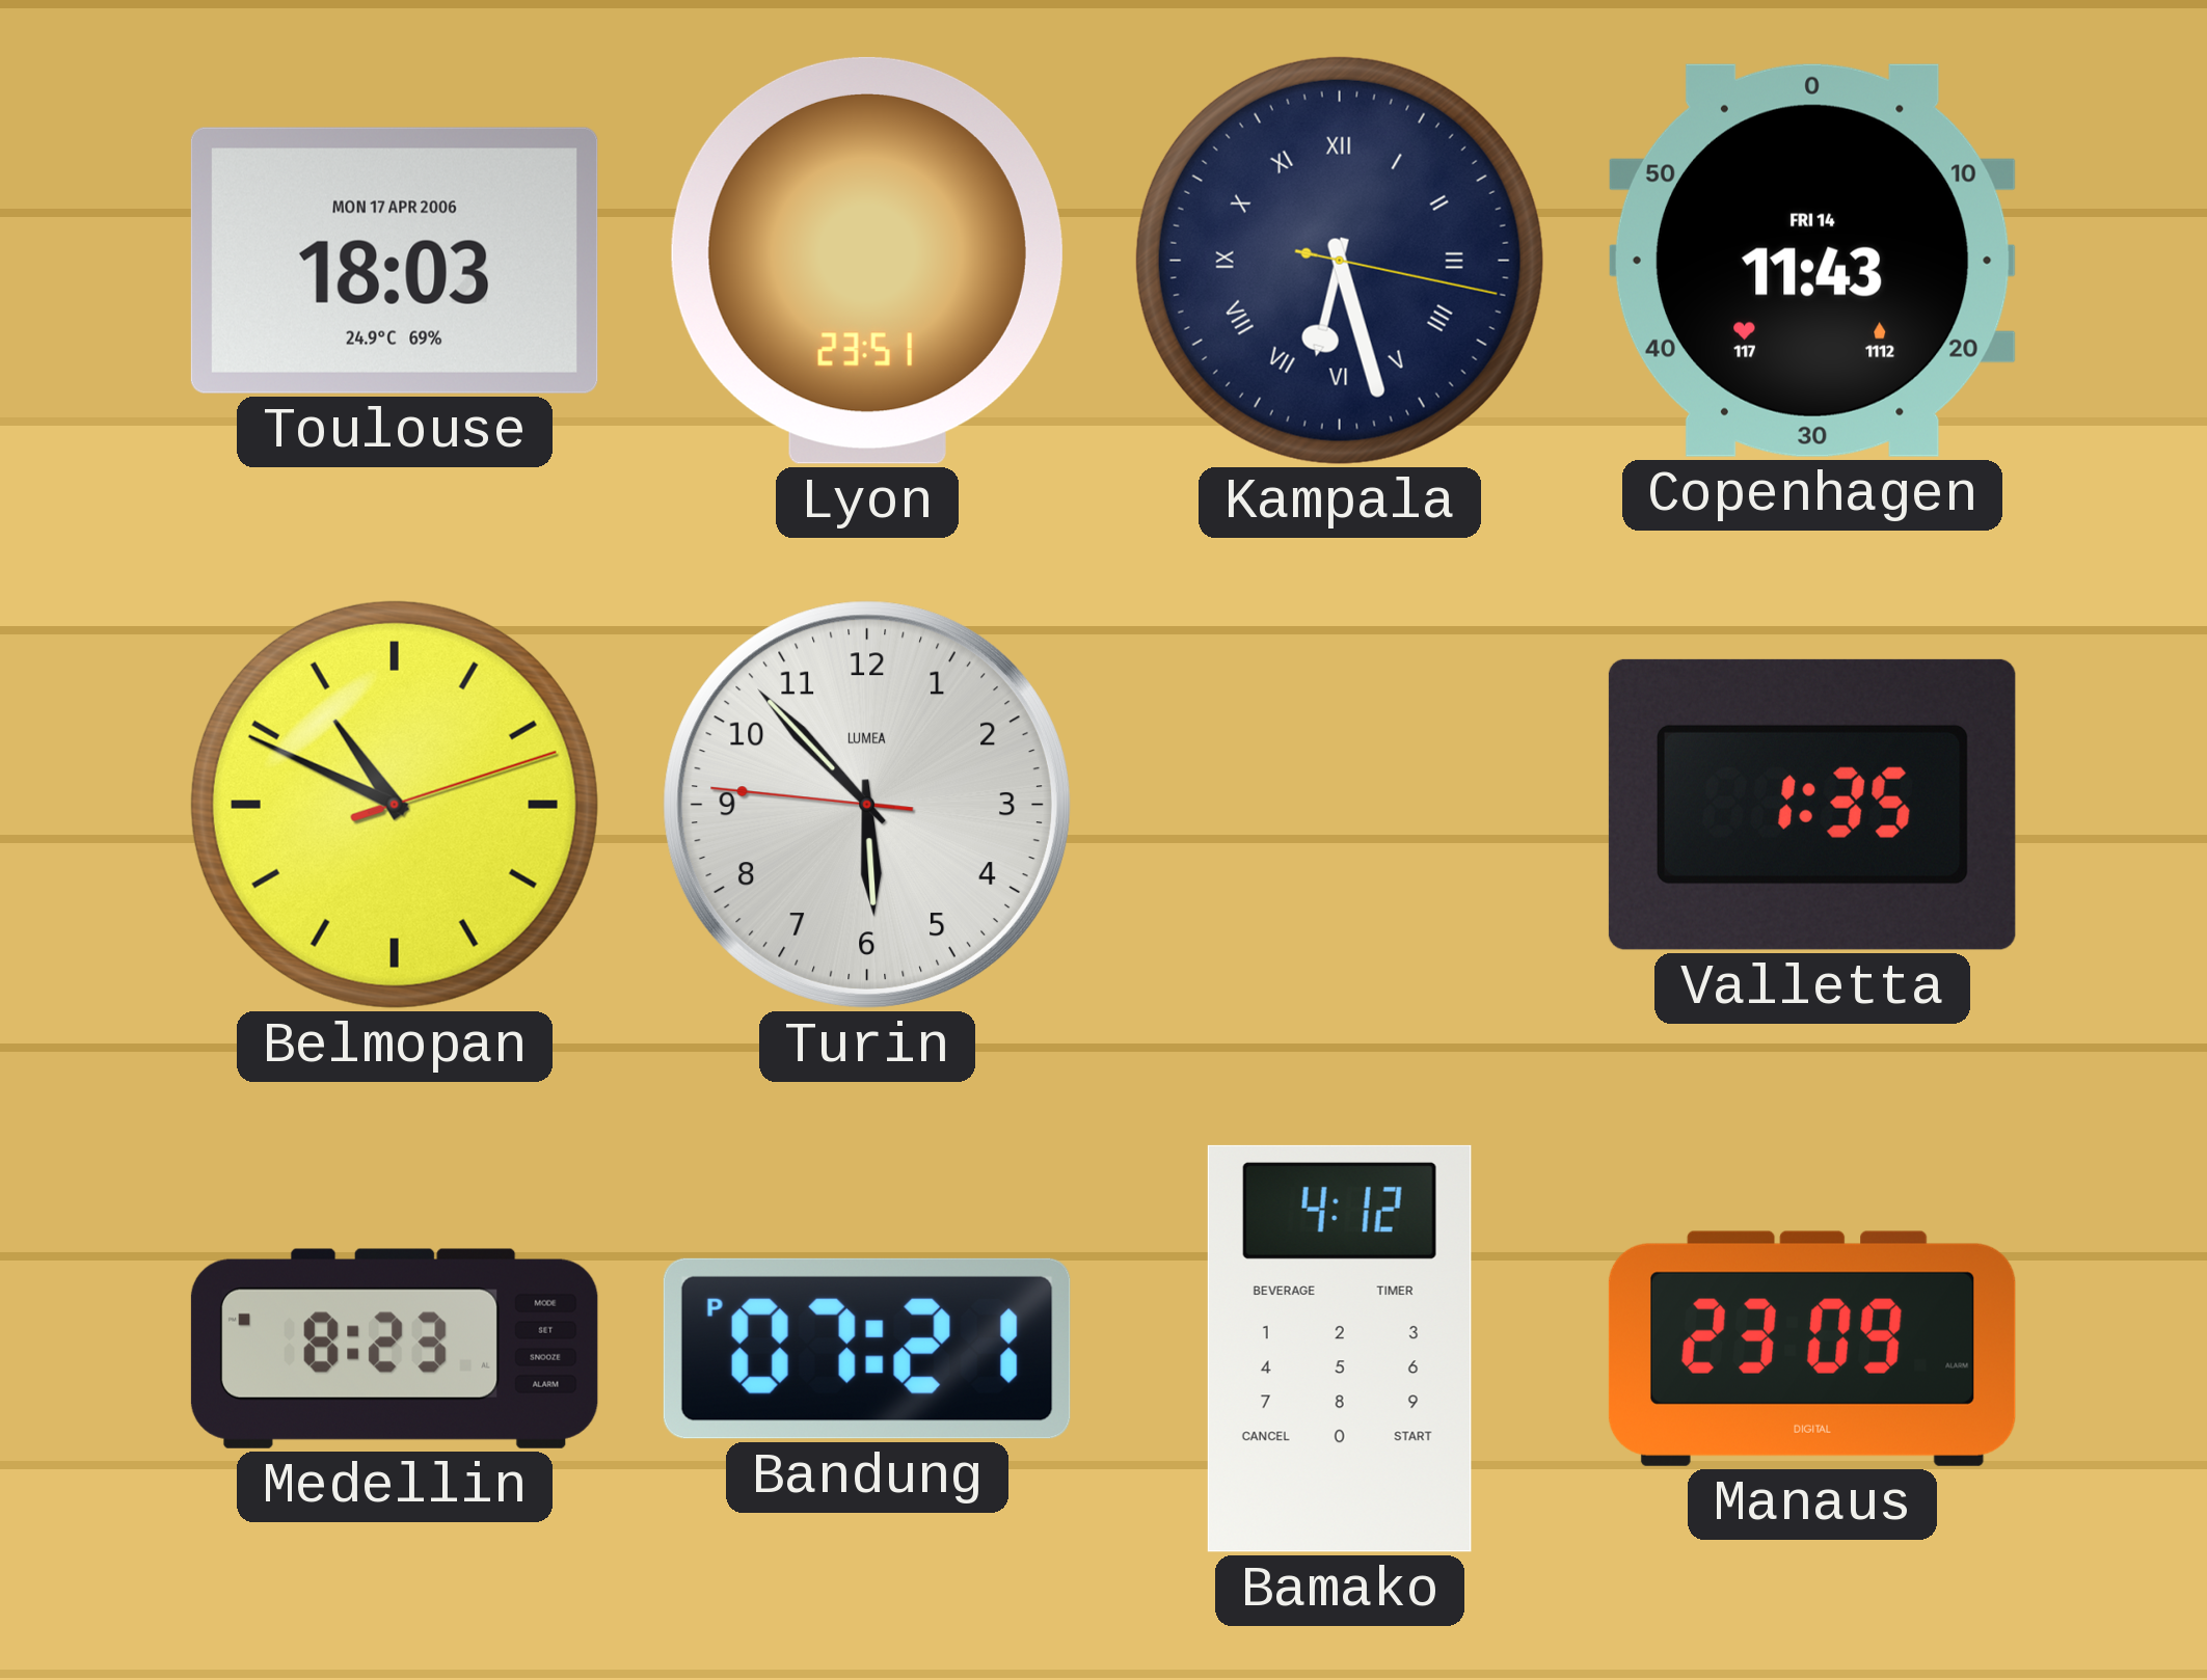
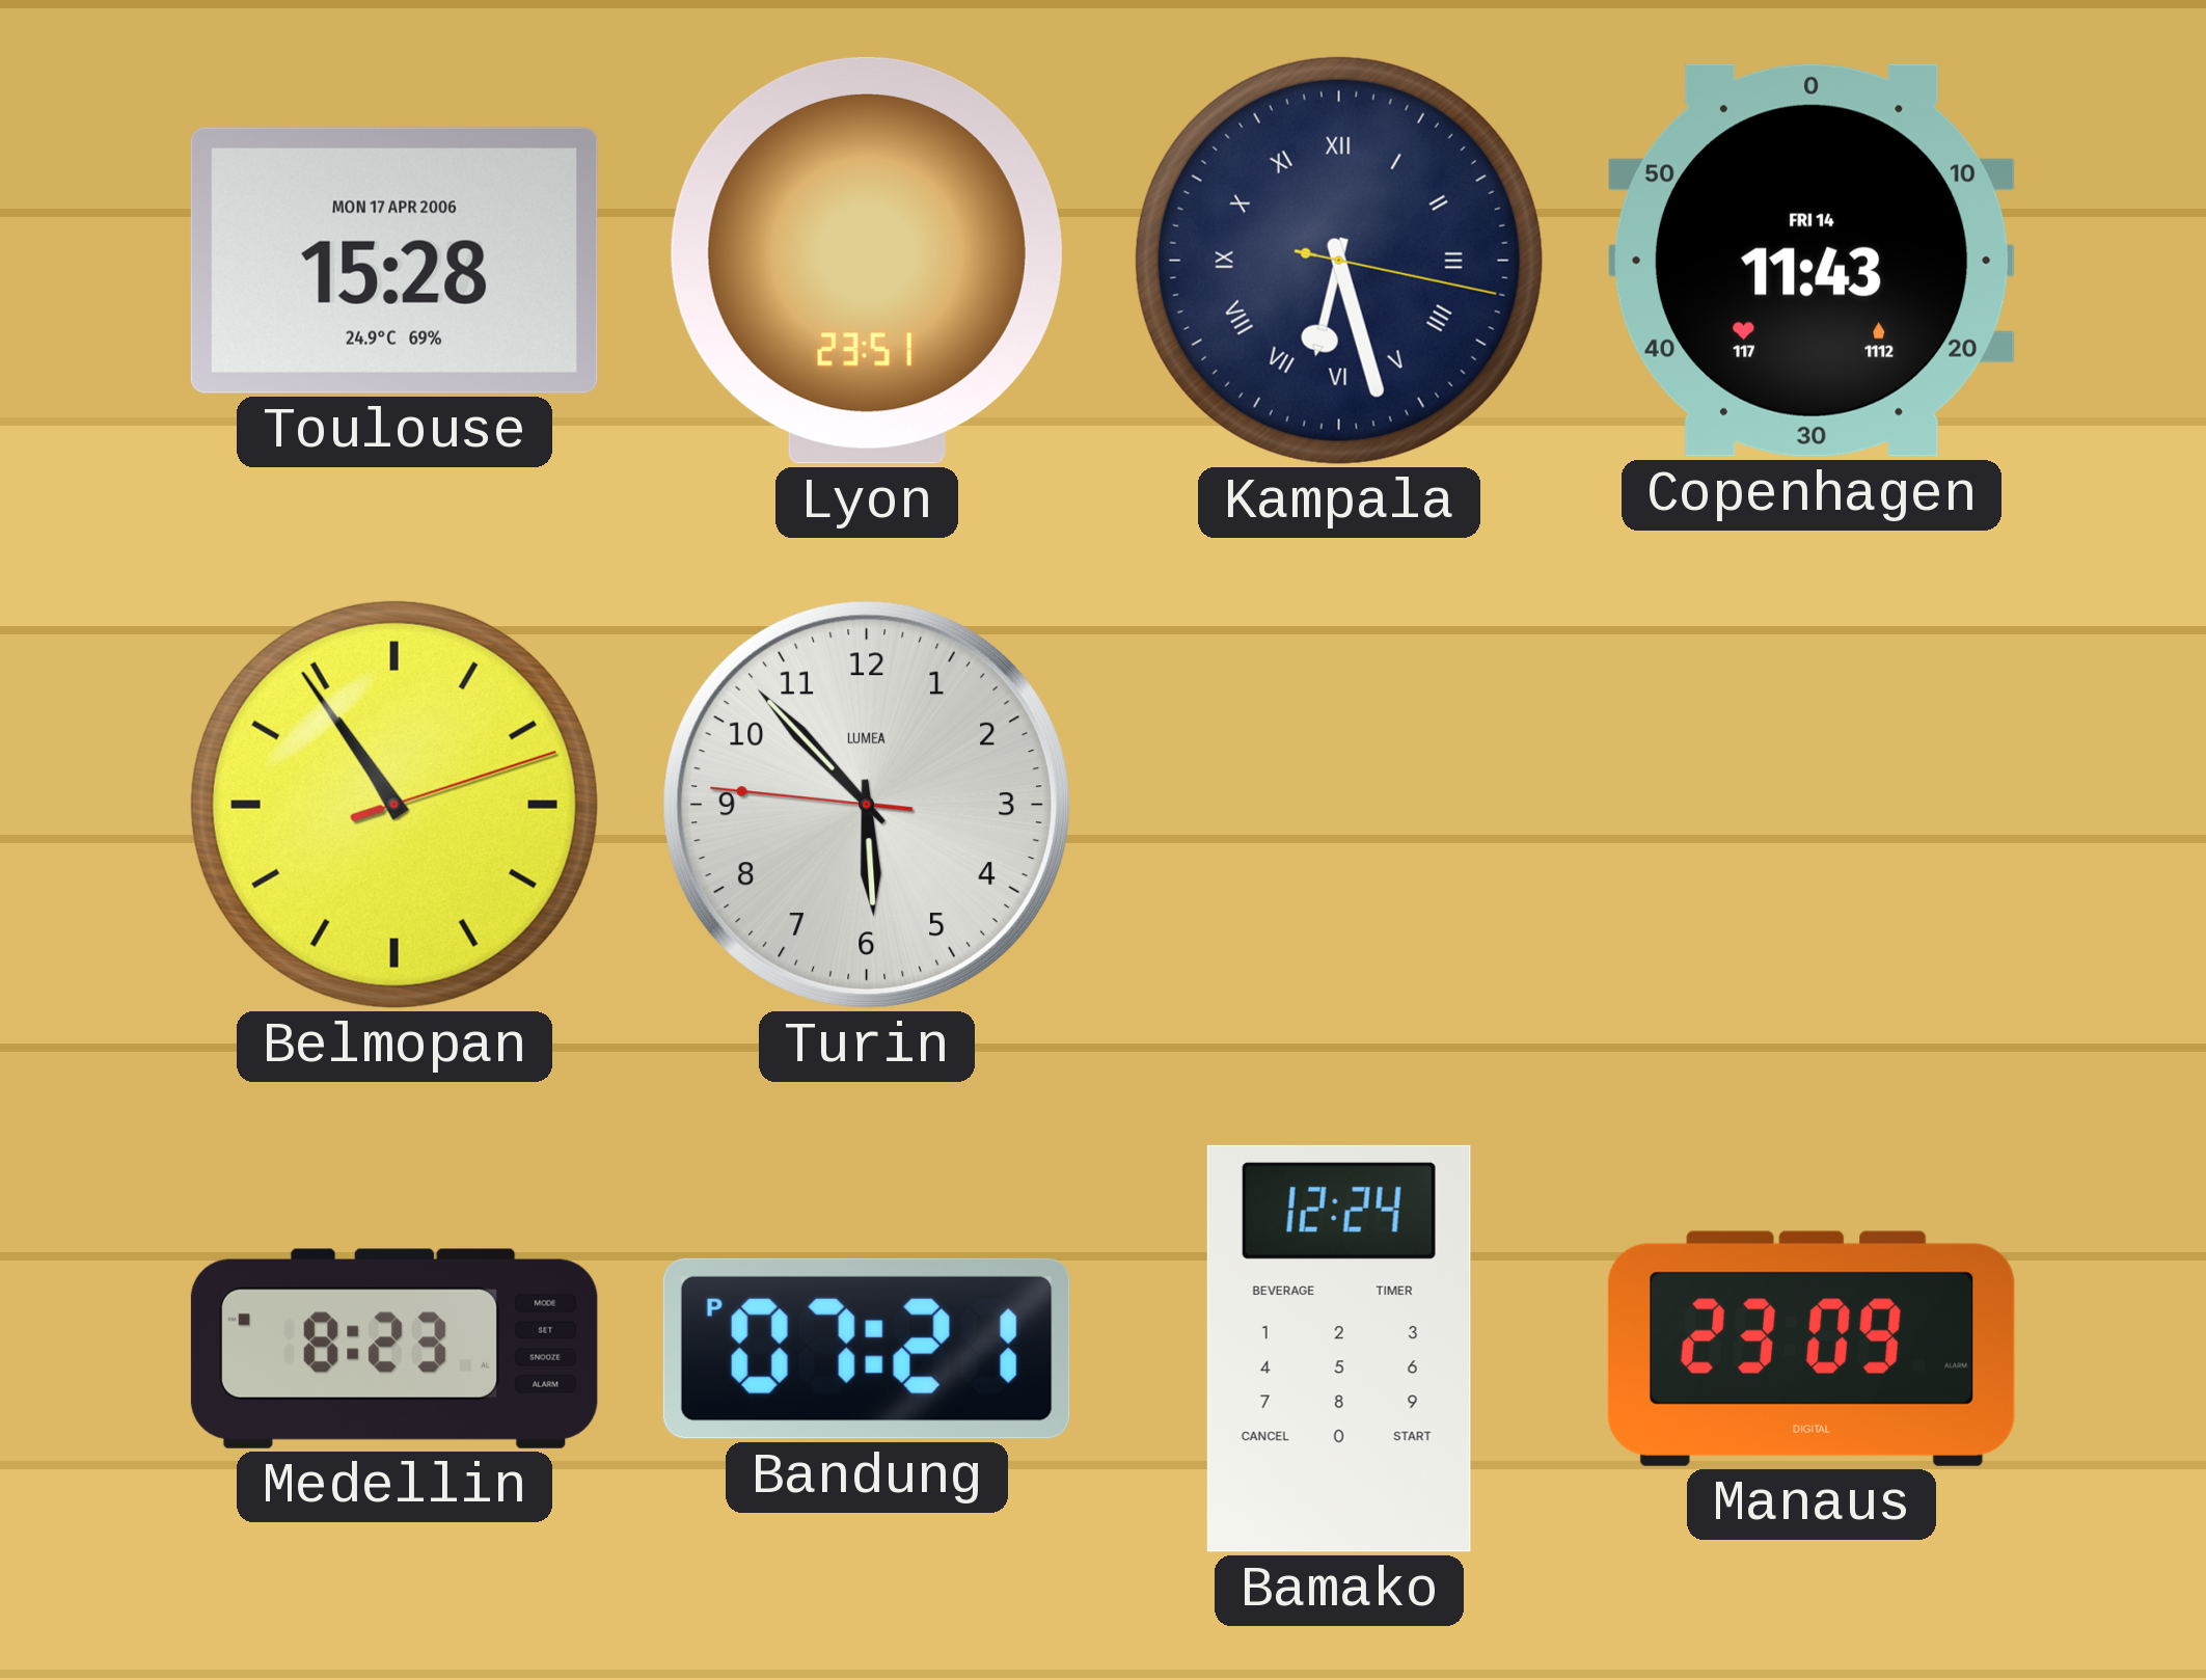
Toulouse: 18:03 -> 15:28 (394, 261)
Belmopan: 10:49 -> 10:54 (394, 805)
Valletta: 1:35 -> none (1812, 805)
Bamako: 4:12 -> 12:24 (1339, 1349)
